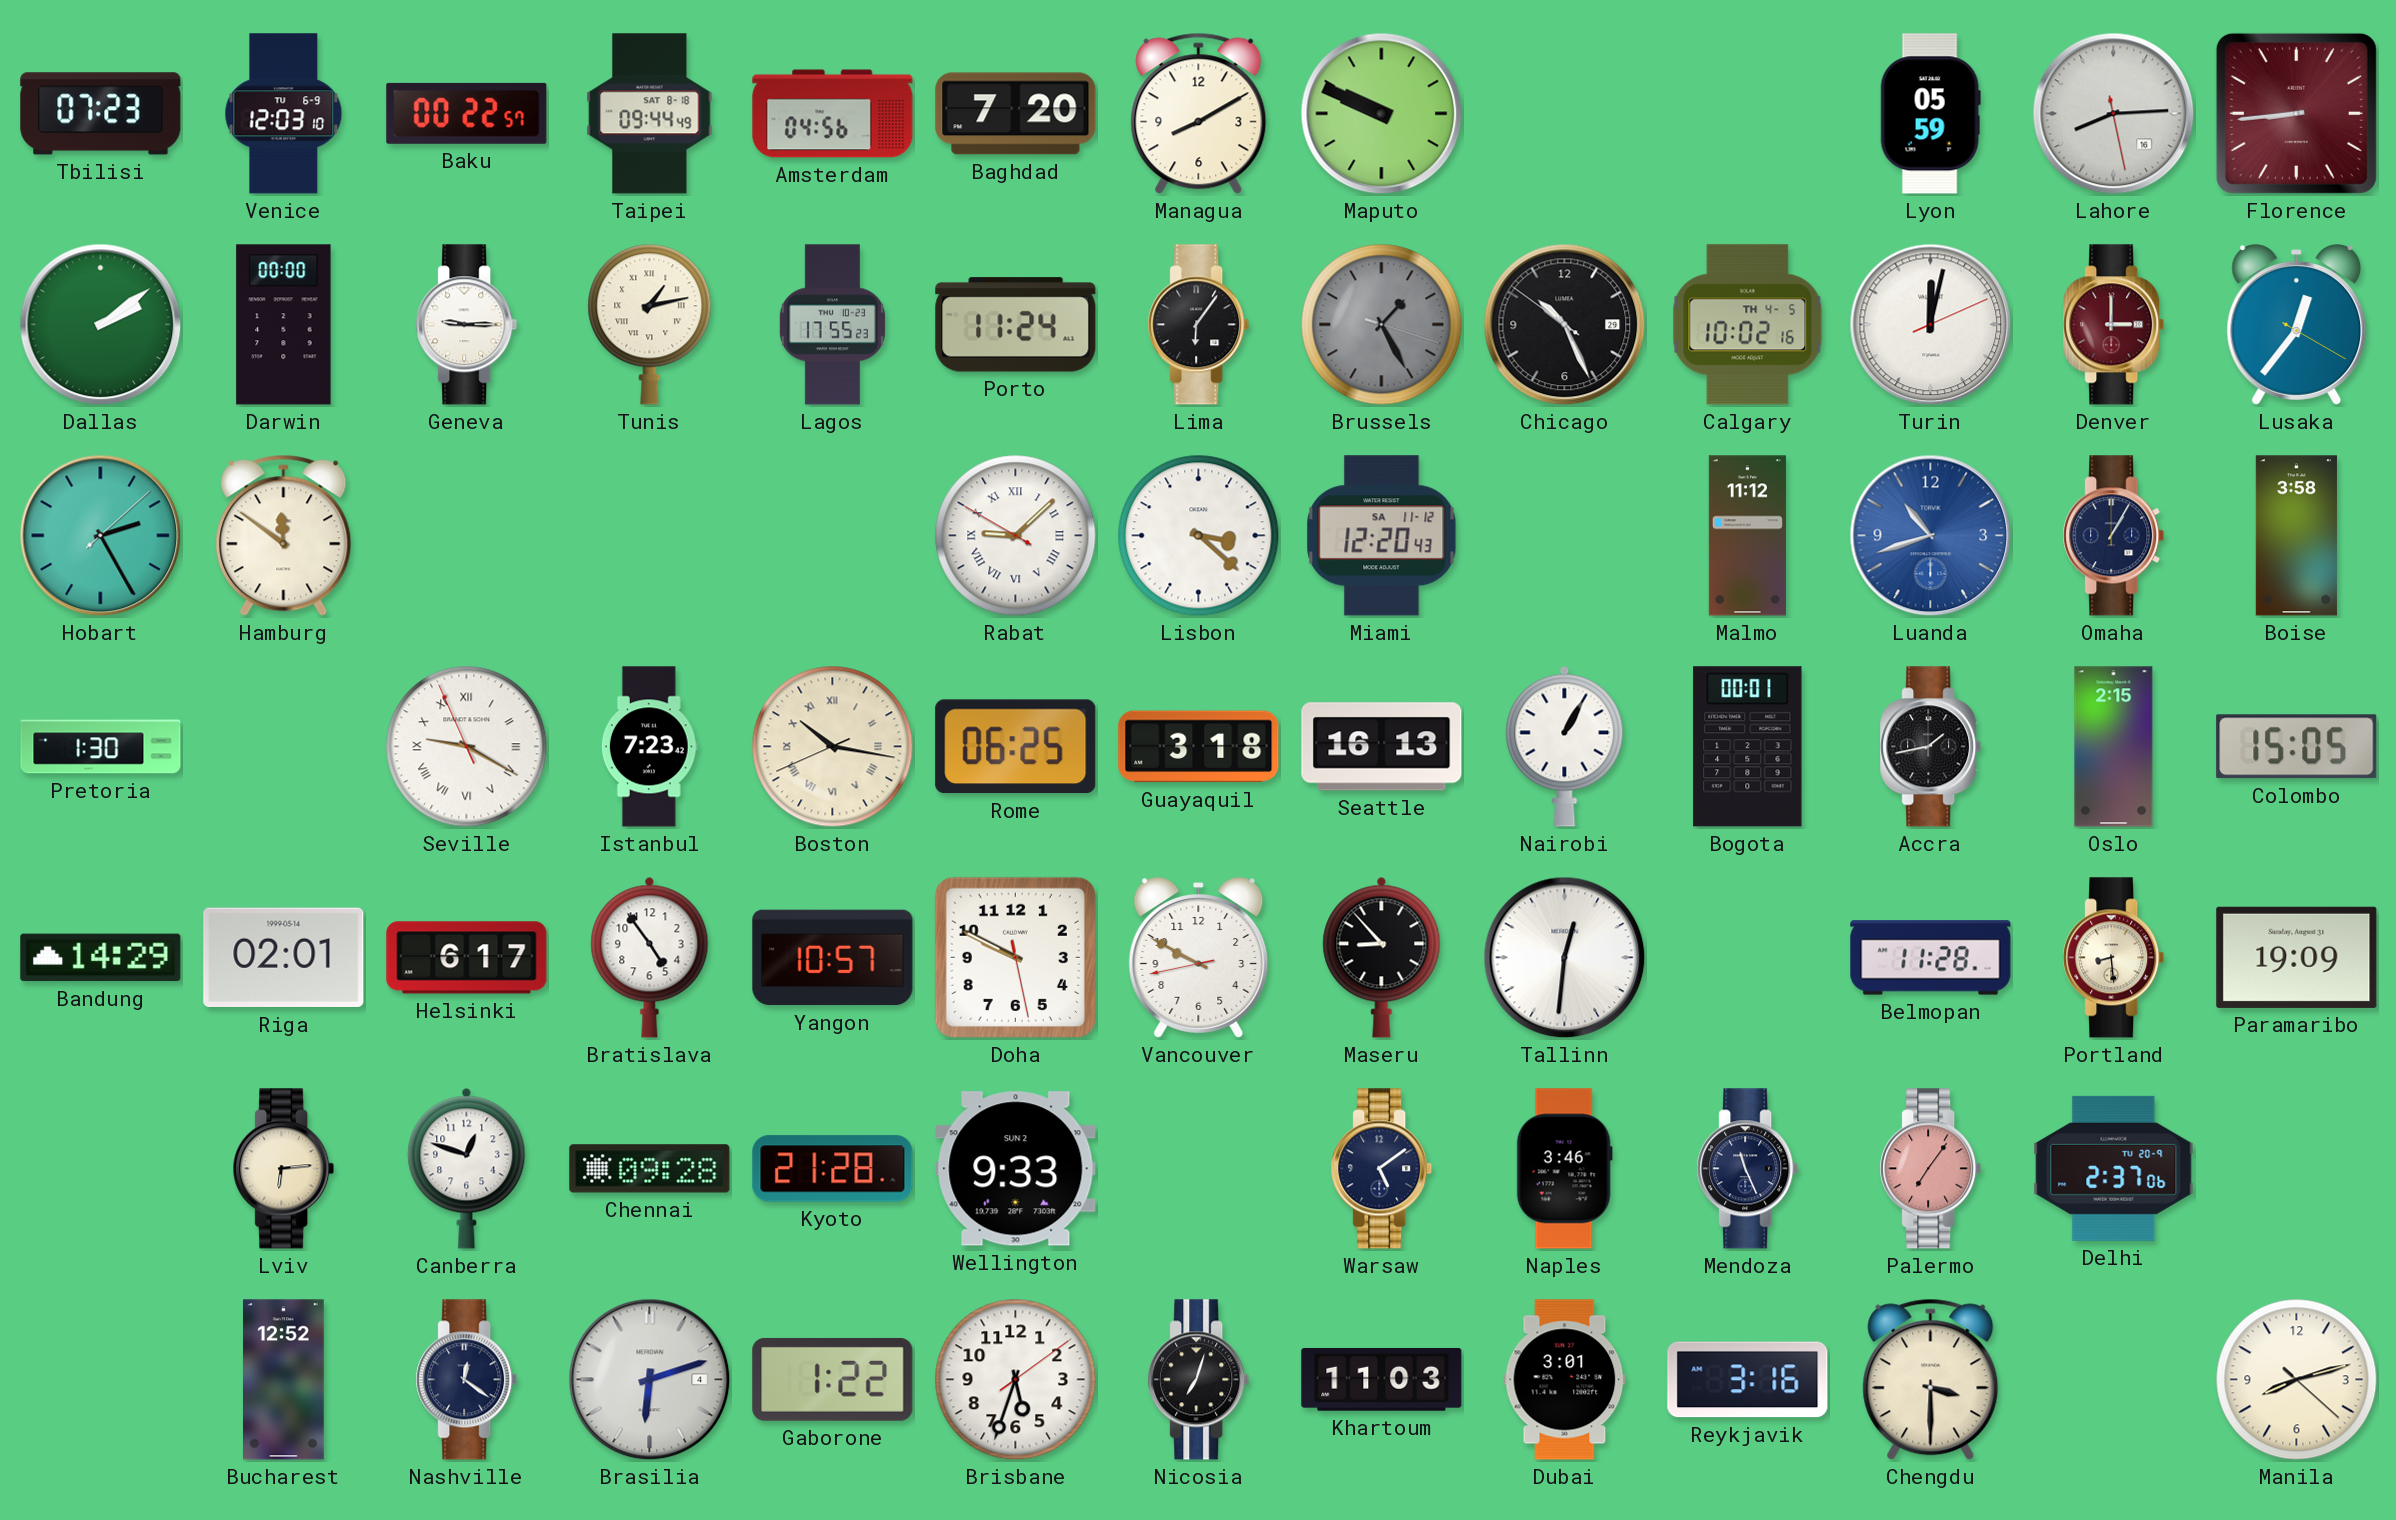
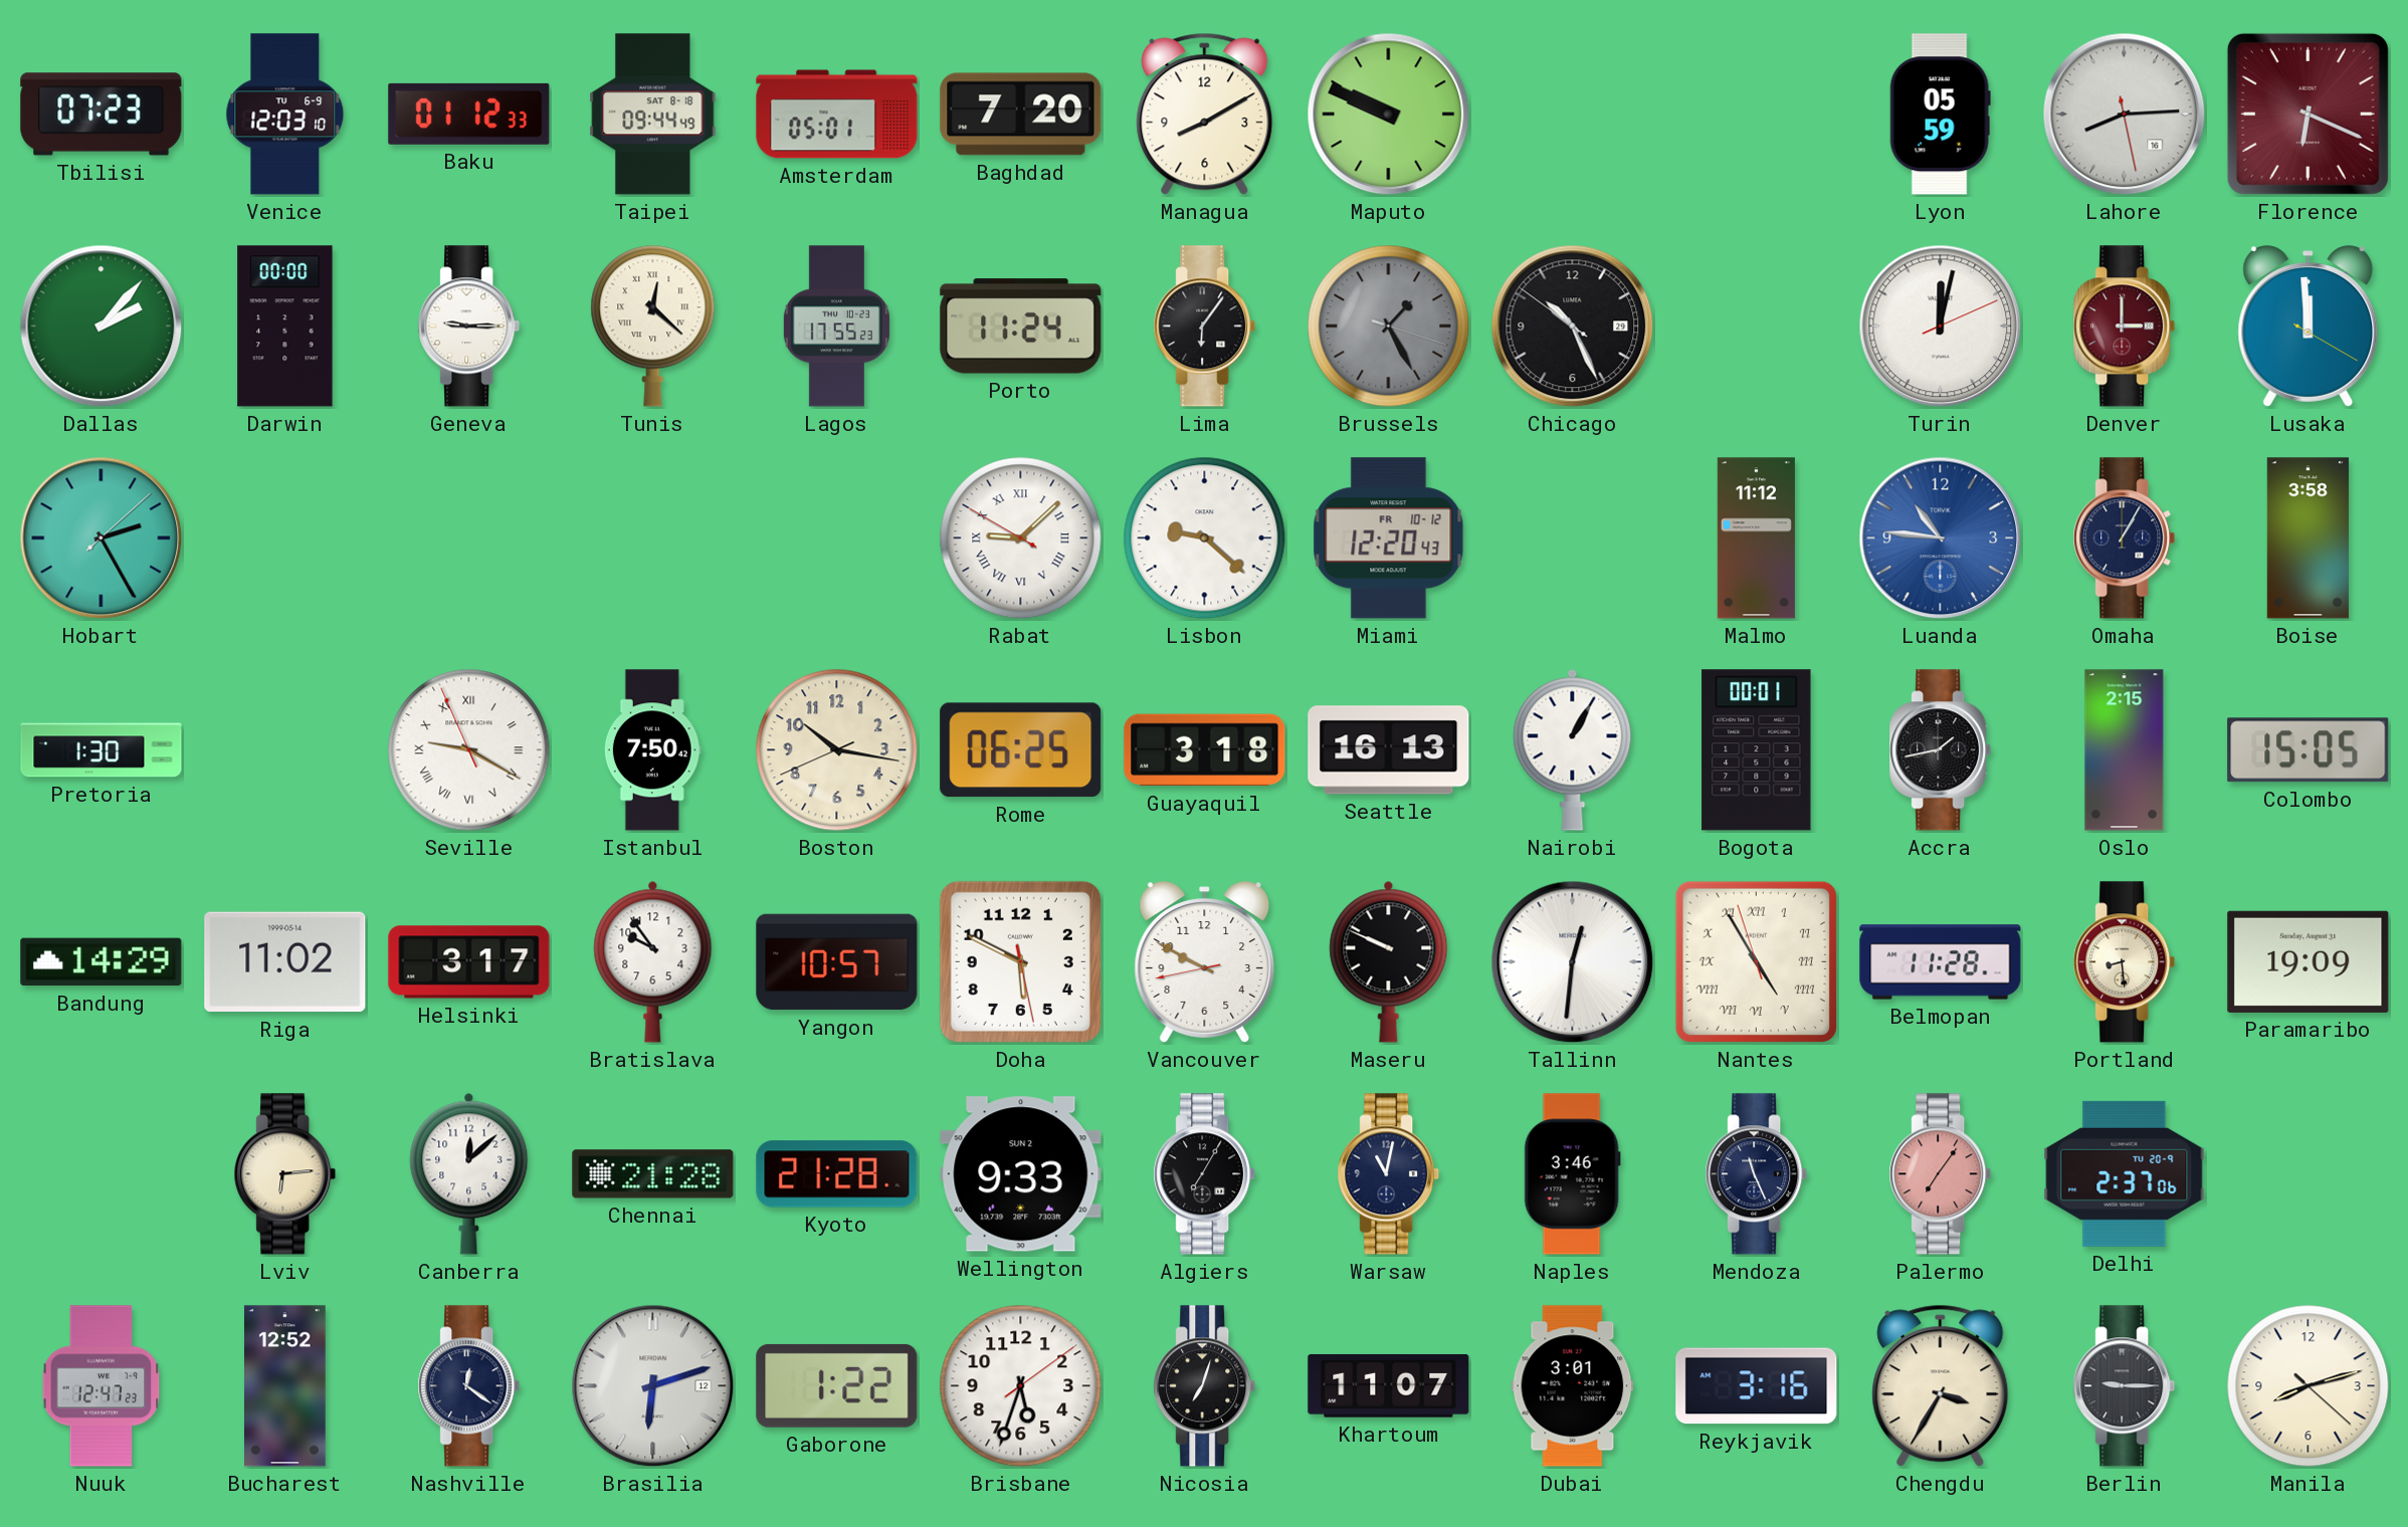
Baku: 00:22 -> 01:12 (469, 114)
Amsterdam: 04:56 -> 05:01 (837, 115)
Florence: 8:44 -> 6:19 (2307, 114)
Dallas: 2:09 -> 2:07 (102, 326)
Tunis: 1:13 -> 12:22 (653, 325)
Calgary: 10:02 -> none (1748, 325)
Lusaka: 12:36 -> 11:59 (2309, 326)
Hamburg: 11:51 -> none (284, 536)
Lisbon: 3:22 -> 9:22 (1205, 538)
Miami date: SA 11-12 -> FR 10-12 (1389, 538)
Luanda: 10:42 -> 10:46 (1941, 538)
Istanbul: 7:23 -> 7:50 (652, 750)
Boston numerals: Roman -> Arabic (837, 750)
Riga: 02:01 -> 11:02 (285, 962)
Helsinki: 6:17 -> 3:17 (469, 962)
Bratislava: 4:54 -> 9:54 (653, 961)
Doha: 9:49 -> 5:49 (1020, 961)
Maseru: 8:53 -> 9:49 (1389, 961)
Nantes: none -> 4:54 (1756, 961)
Canberra: 12:48 -> 12:08 (469, 1173)
Chennai: 09:28 -> 21:28 (653, 1174)
Algiers: none -> 7:05 (1205, 1174)
Warsaw: 5:09 -> 11:02 (1389, 1174)
Nuuk: none -> 12:47 (102, 1386)
Brasilia date: 4 -> 12 (653, 1386)
Khartoum: 11:03 -> 11:07 (1389, 1385)
Chengdu: 3:30 -> 3:35 (1941, 1386)
Berlin: none -> 9:15 (2125, 1386)
